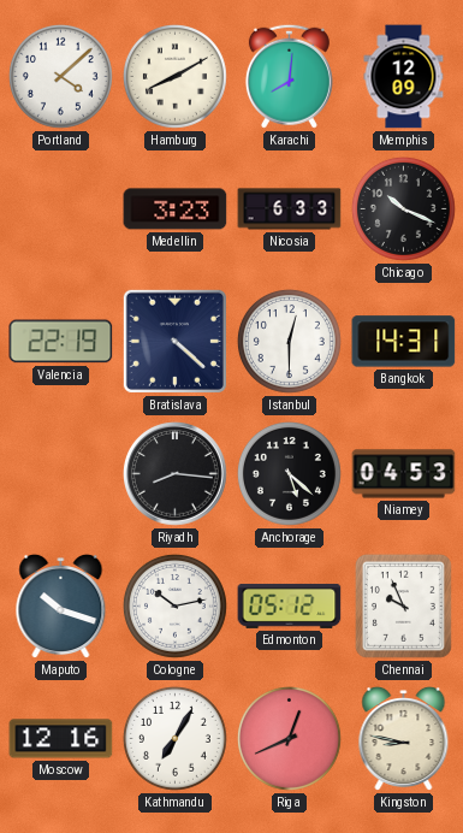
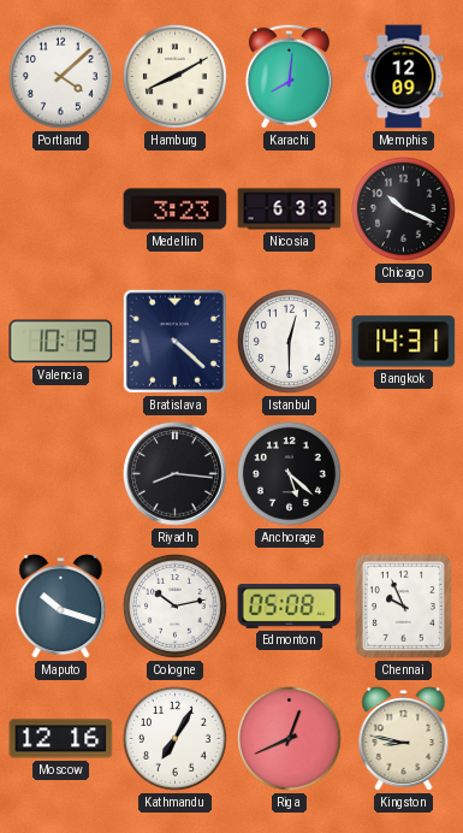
Valencia: 22:19 -> 10:19 (61, 342)
Niamey: 04:53 -> none (404, 474)
Edmonton: 05:12 -> 05:08 (290, 605)
